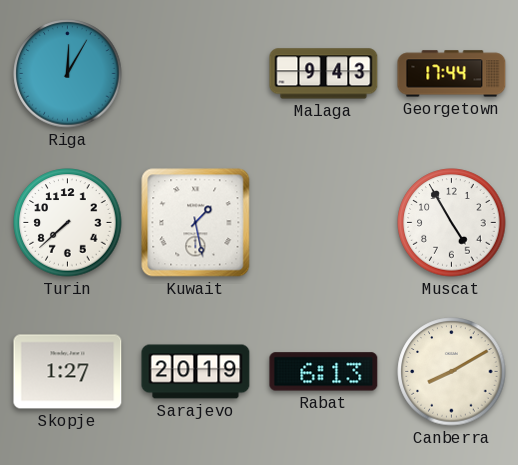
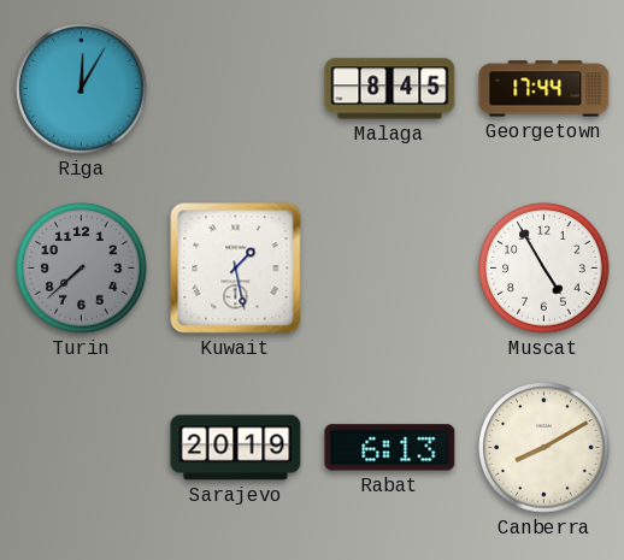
Malaga: 9:43 -> 8:45 (390, 89)
Turin dial: white -> grey (82, 269)
Skopje: 1:27 -> none (68, 372)
